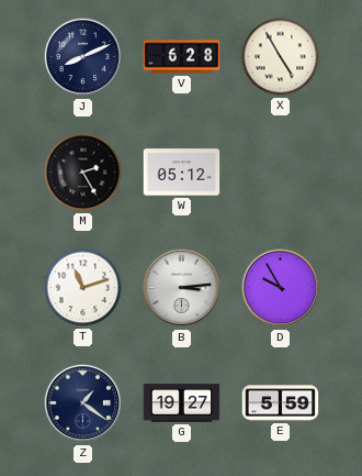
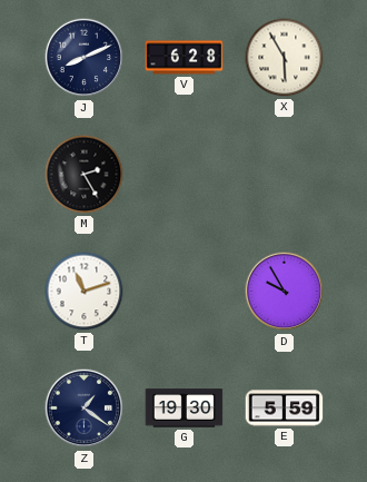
X: 4:55 -> 5:55 (285, 58)
W: 05:12 -> none (182, 173)
B: 3:14 -> none (182, 288)
G: 19:27 -> 19:30 (185, 409)
